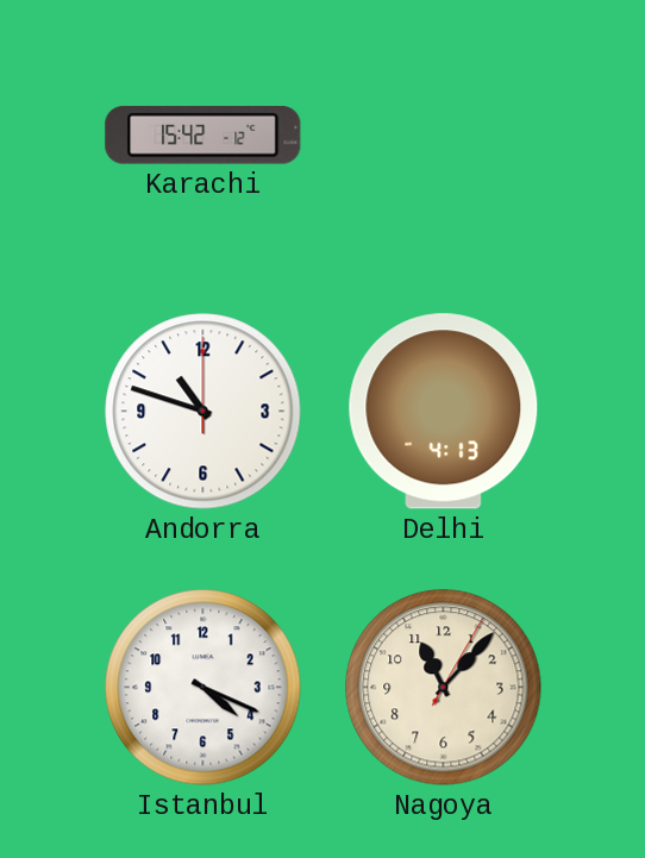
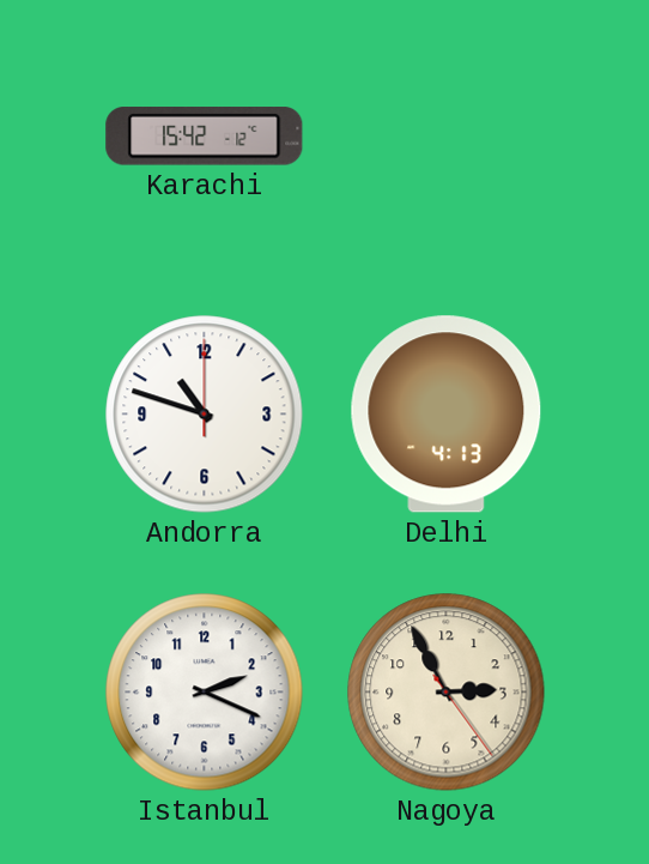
Istanbul: 4:19 -> 2:19 (205, 693)
Nagoya: 11:07 -> 2:55 (447, 693)
